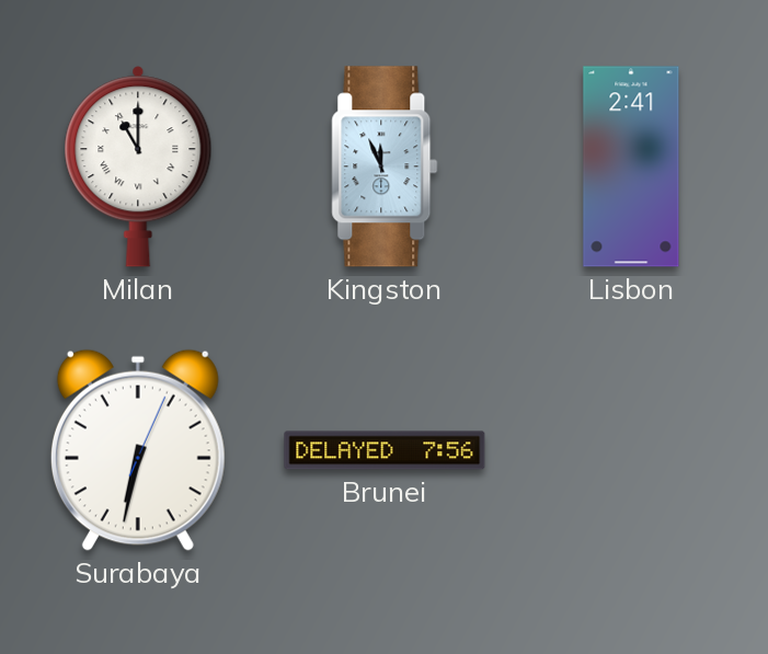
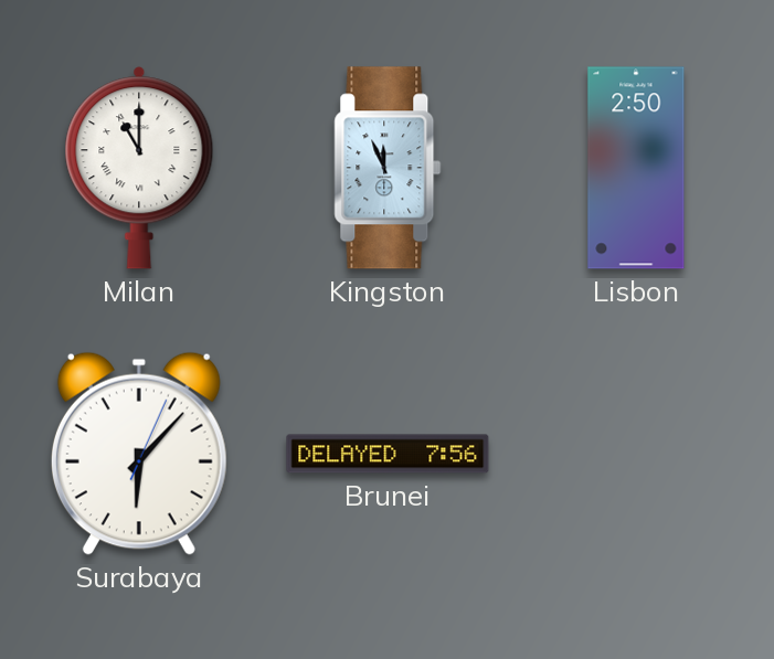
Lisbon: 2:41 -> 2:50 (636, 168)
Surabaya: 6:32 -> 6:07 (139, 454)
